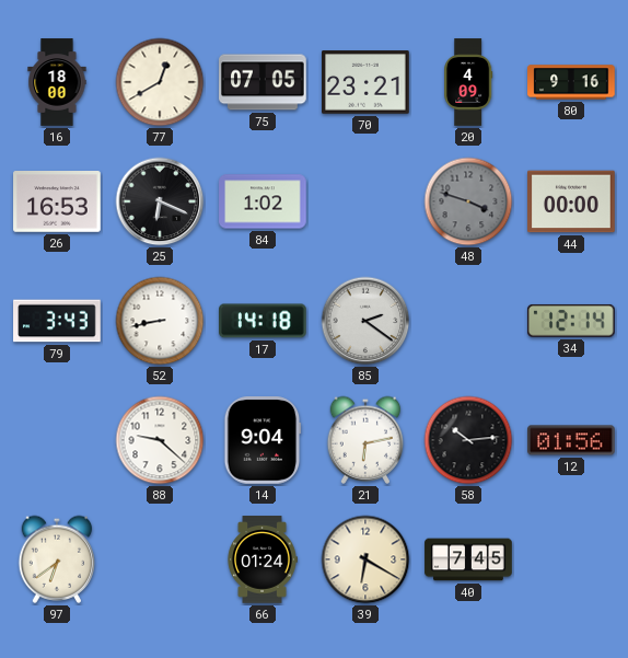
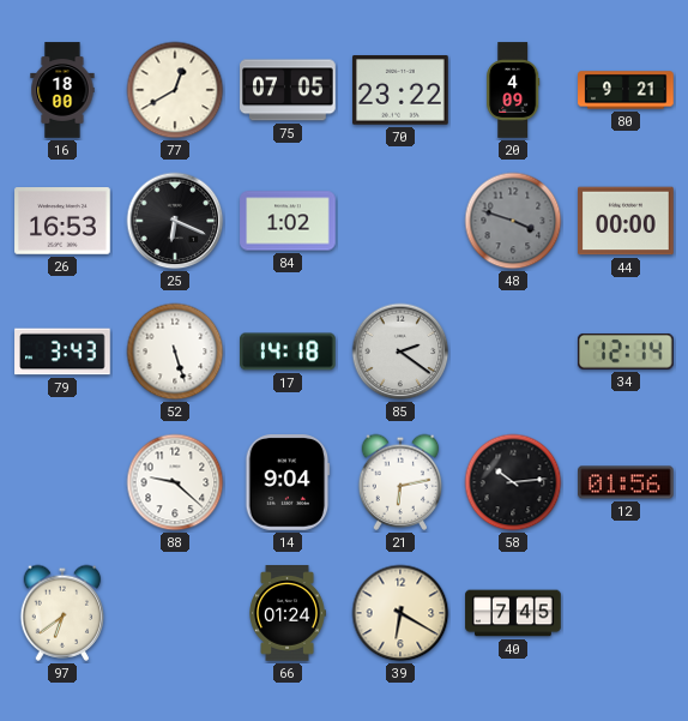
70: 23:21 -> 23:22 (400, 90)
80: 9:16 -> 9:21 (626, 90)
52: 8:43 -> 5:27 (175, 352)
